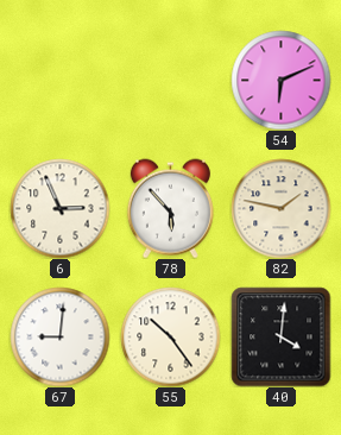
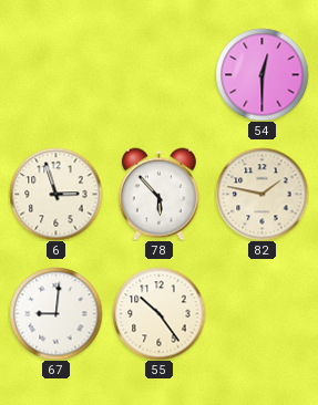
54: 6:11 -> 12:30 (261, 74)
6: 2:56 -> 2:57 (55, 194)
40: 4:01 -> none (280, 336)
